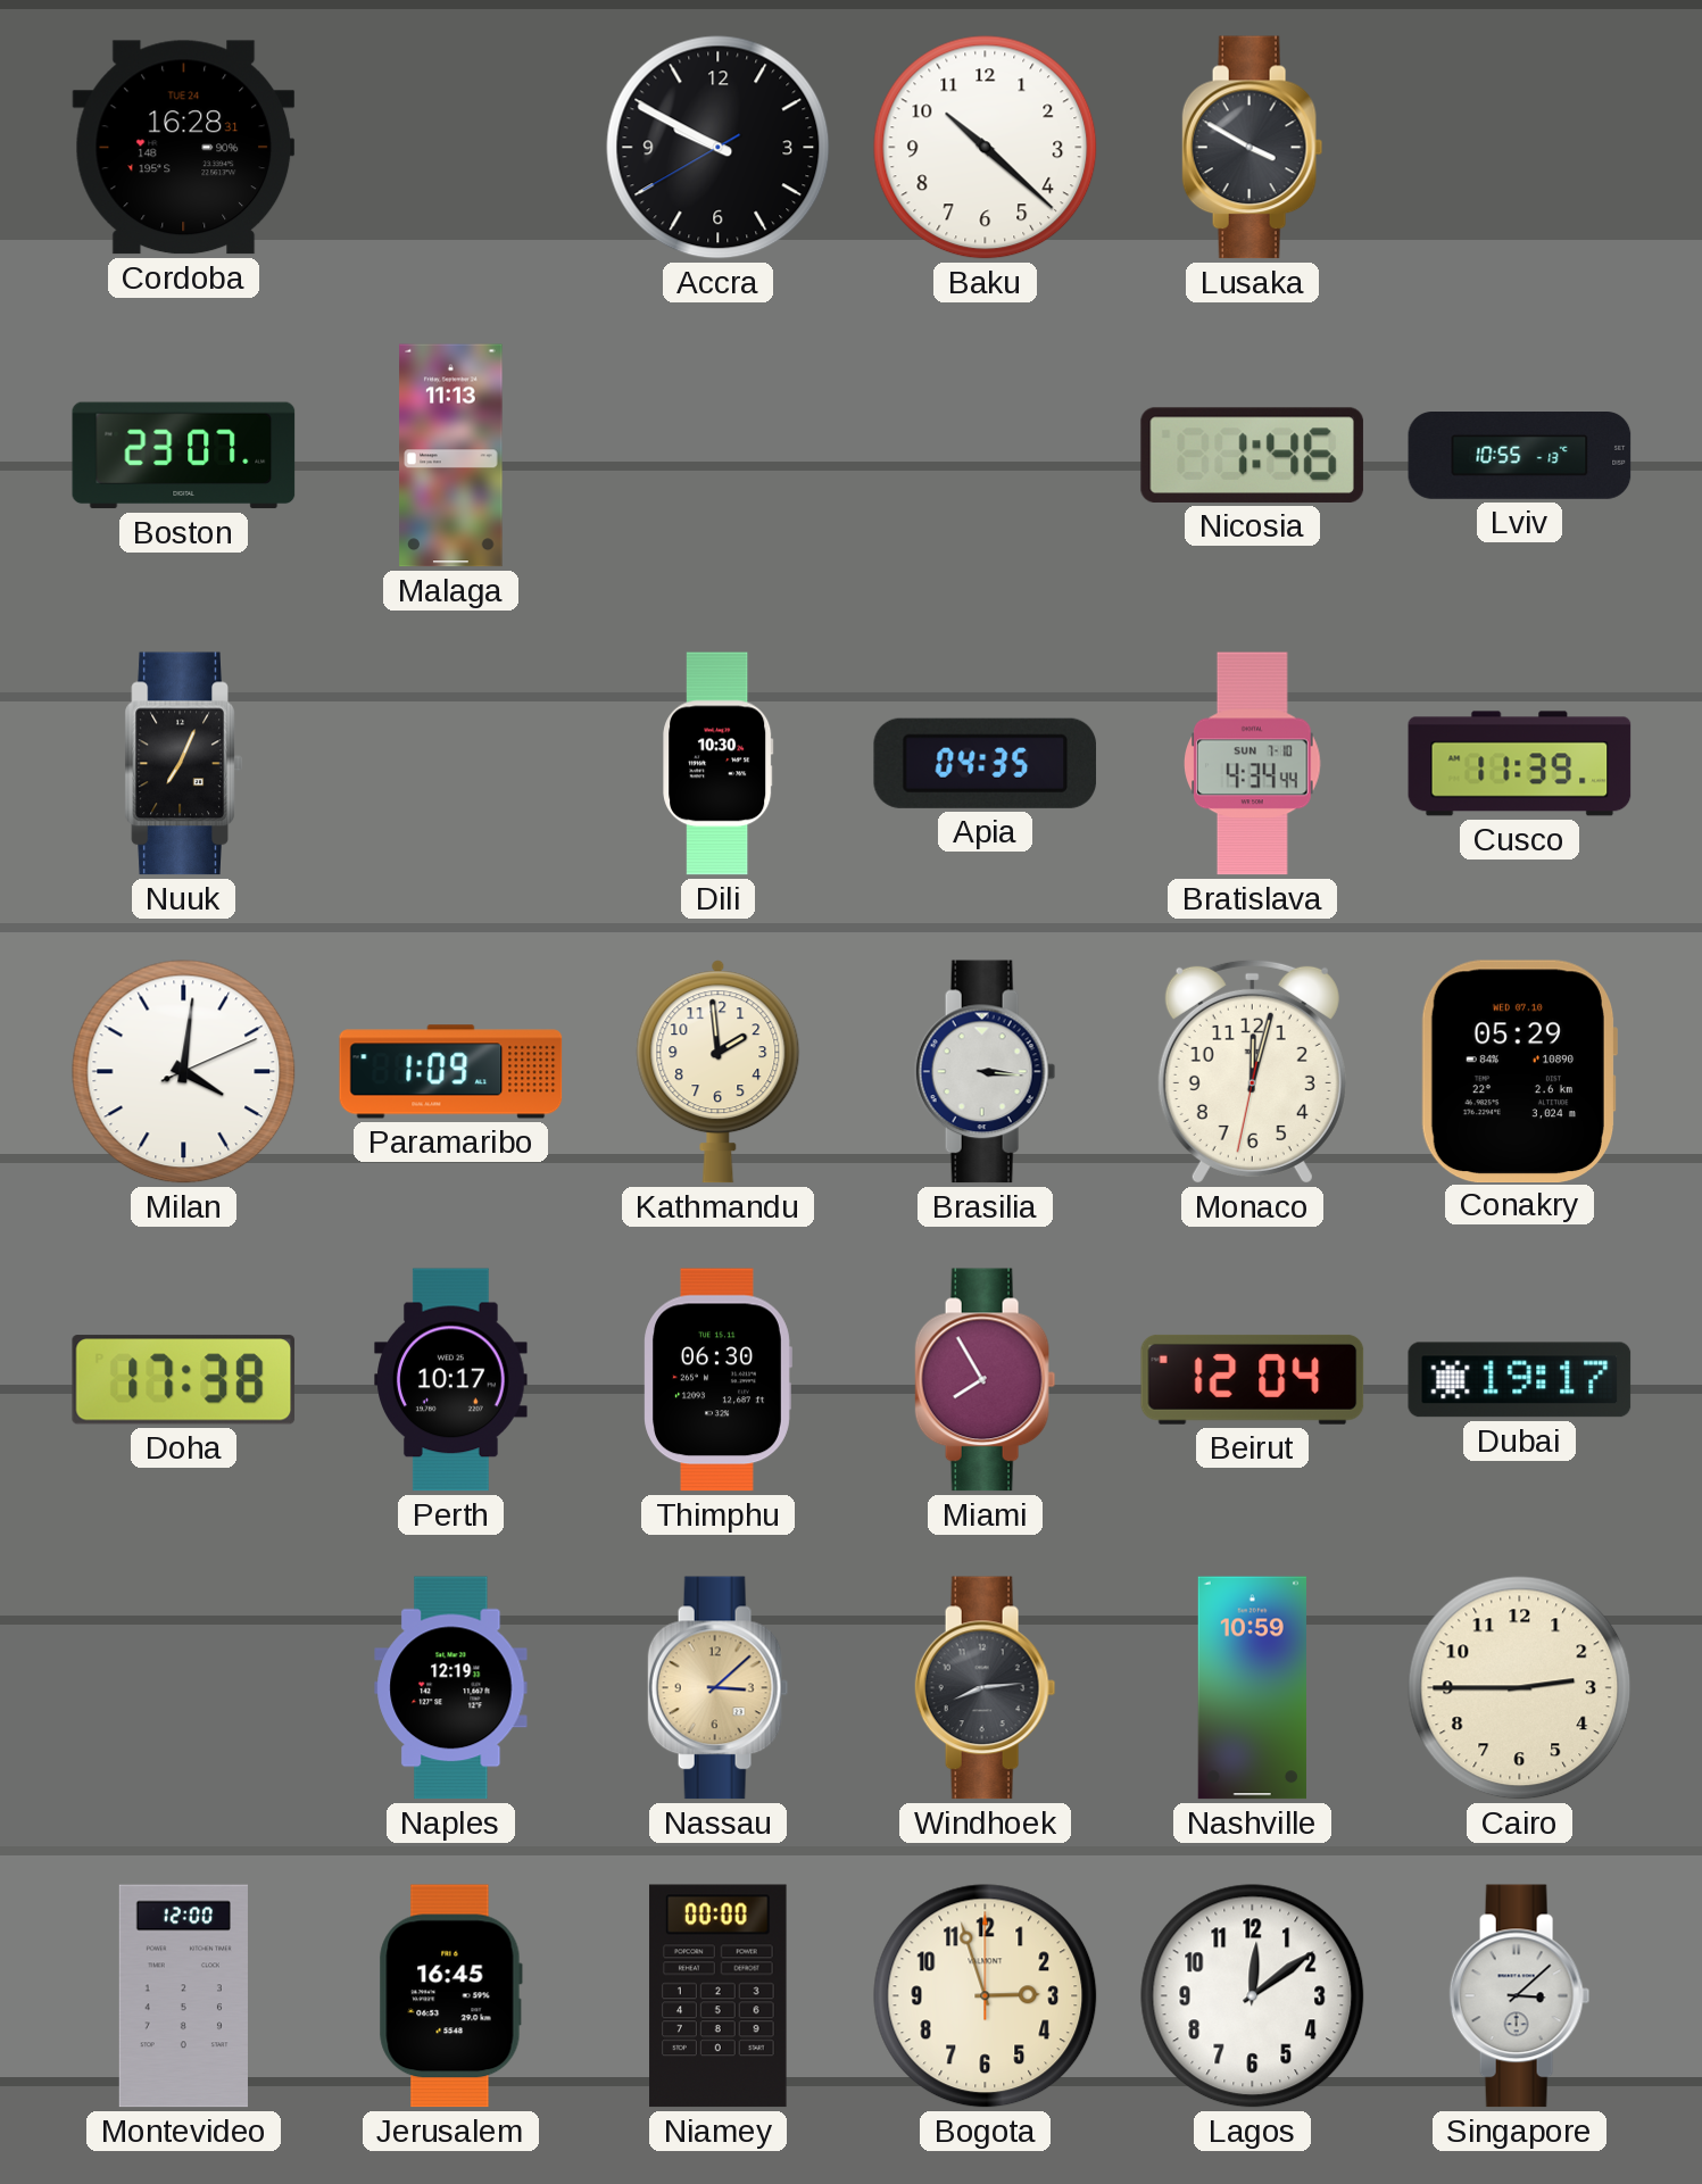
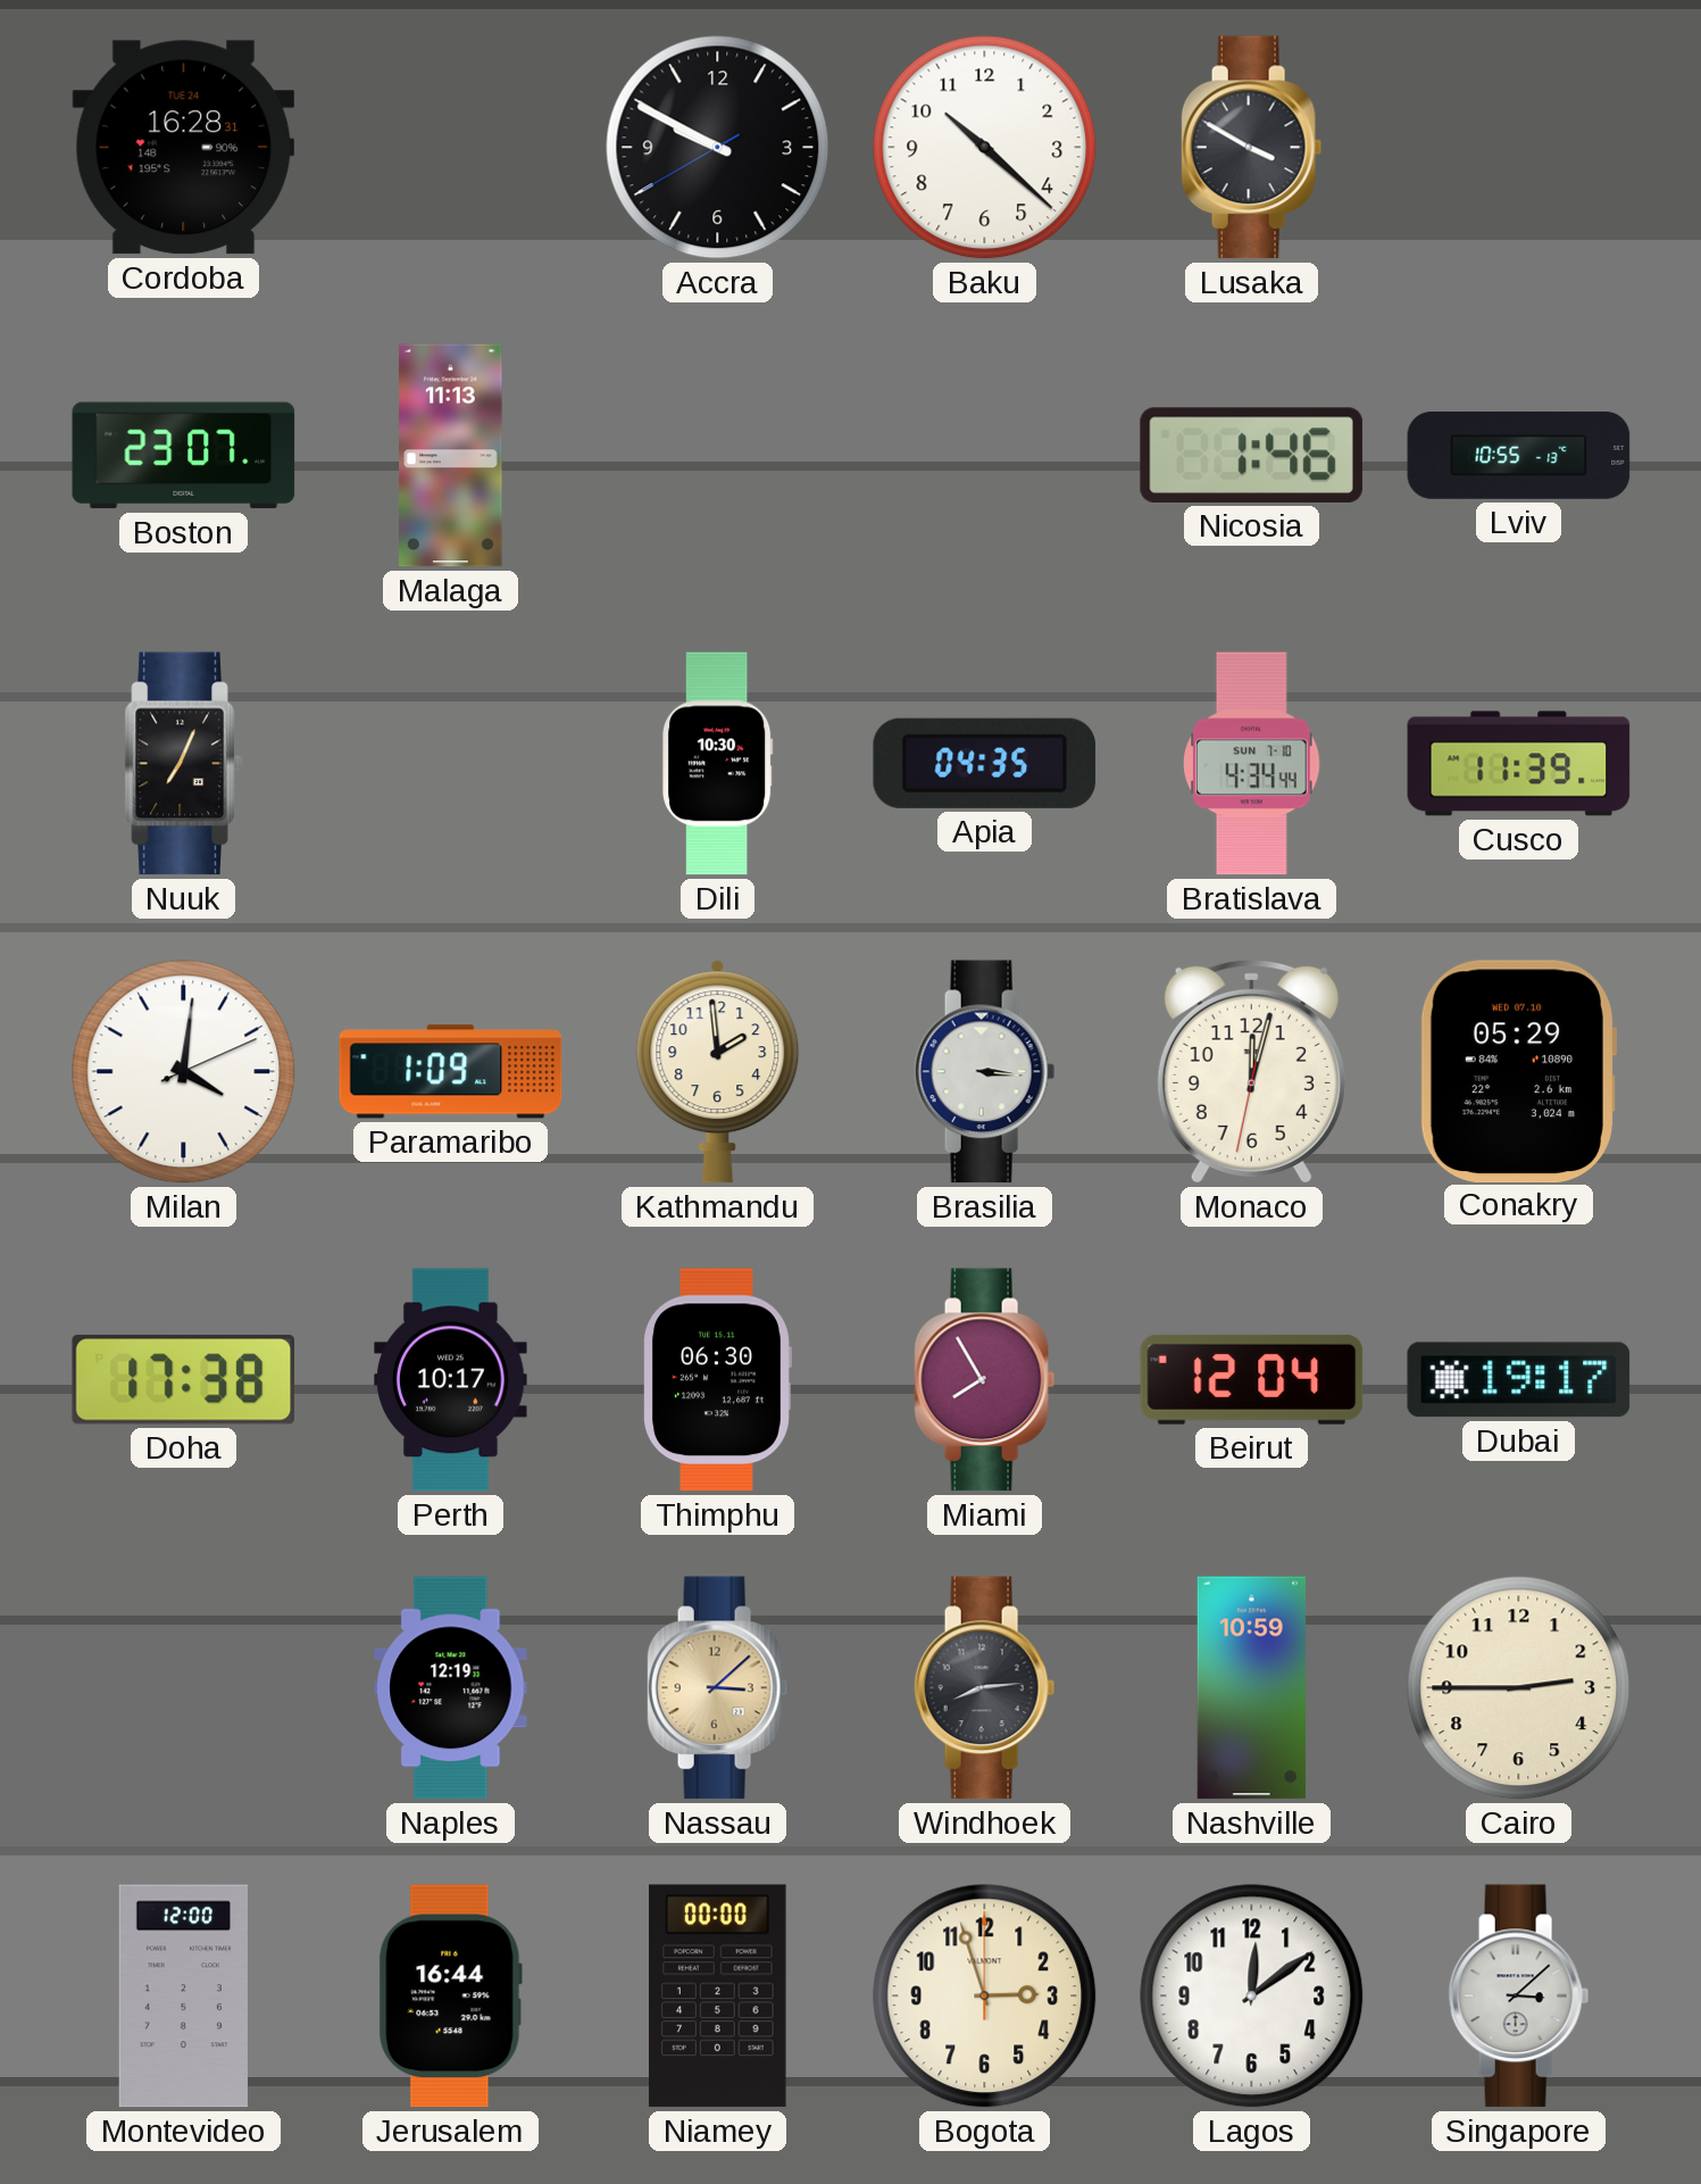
Jerusalem: 16:45 -> 16:44 (450, 1996)
